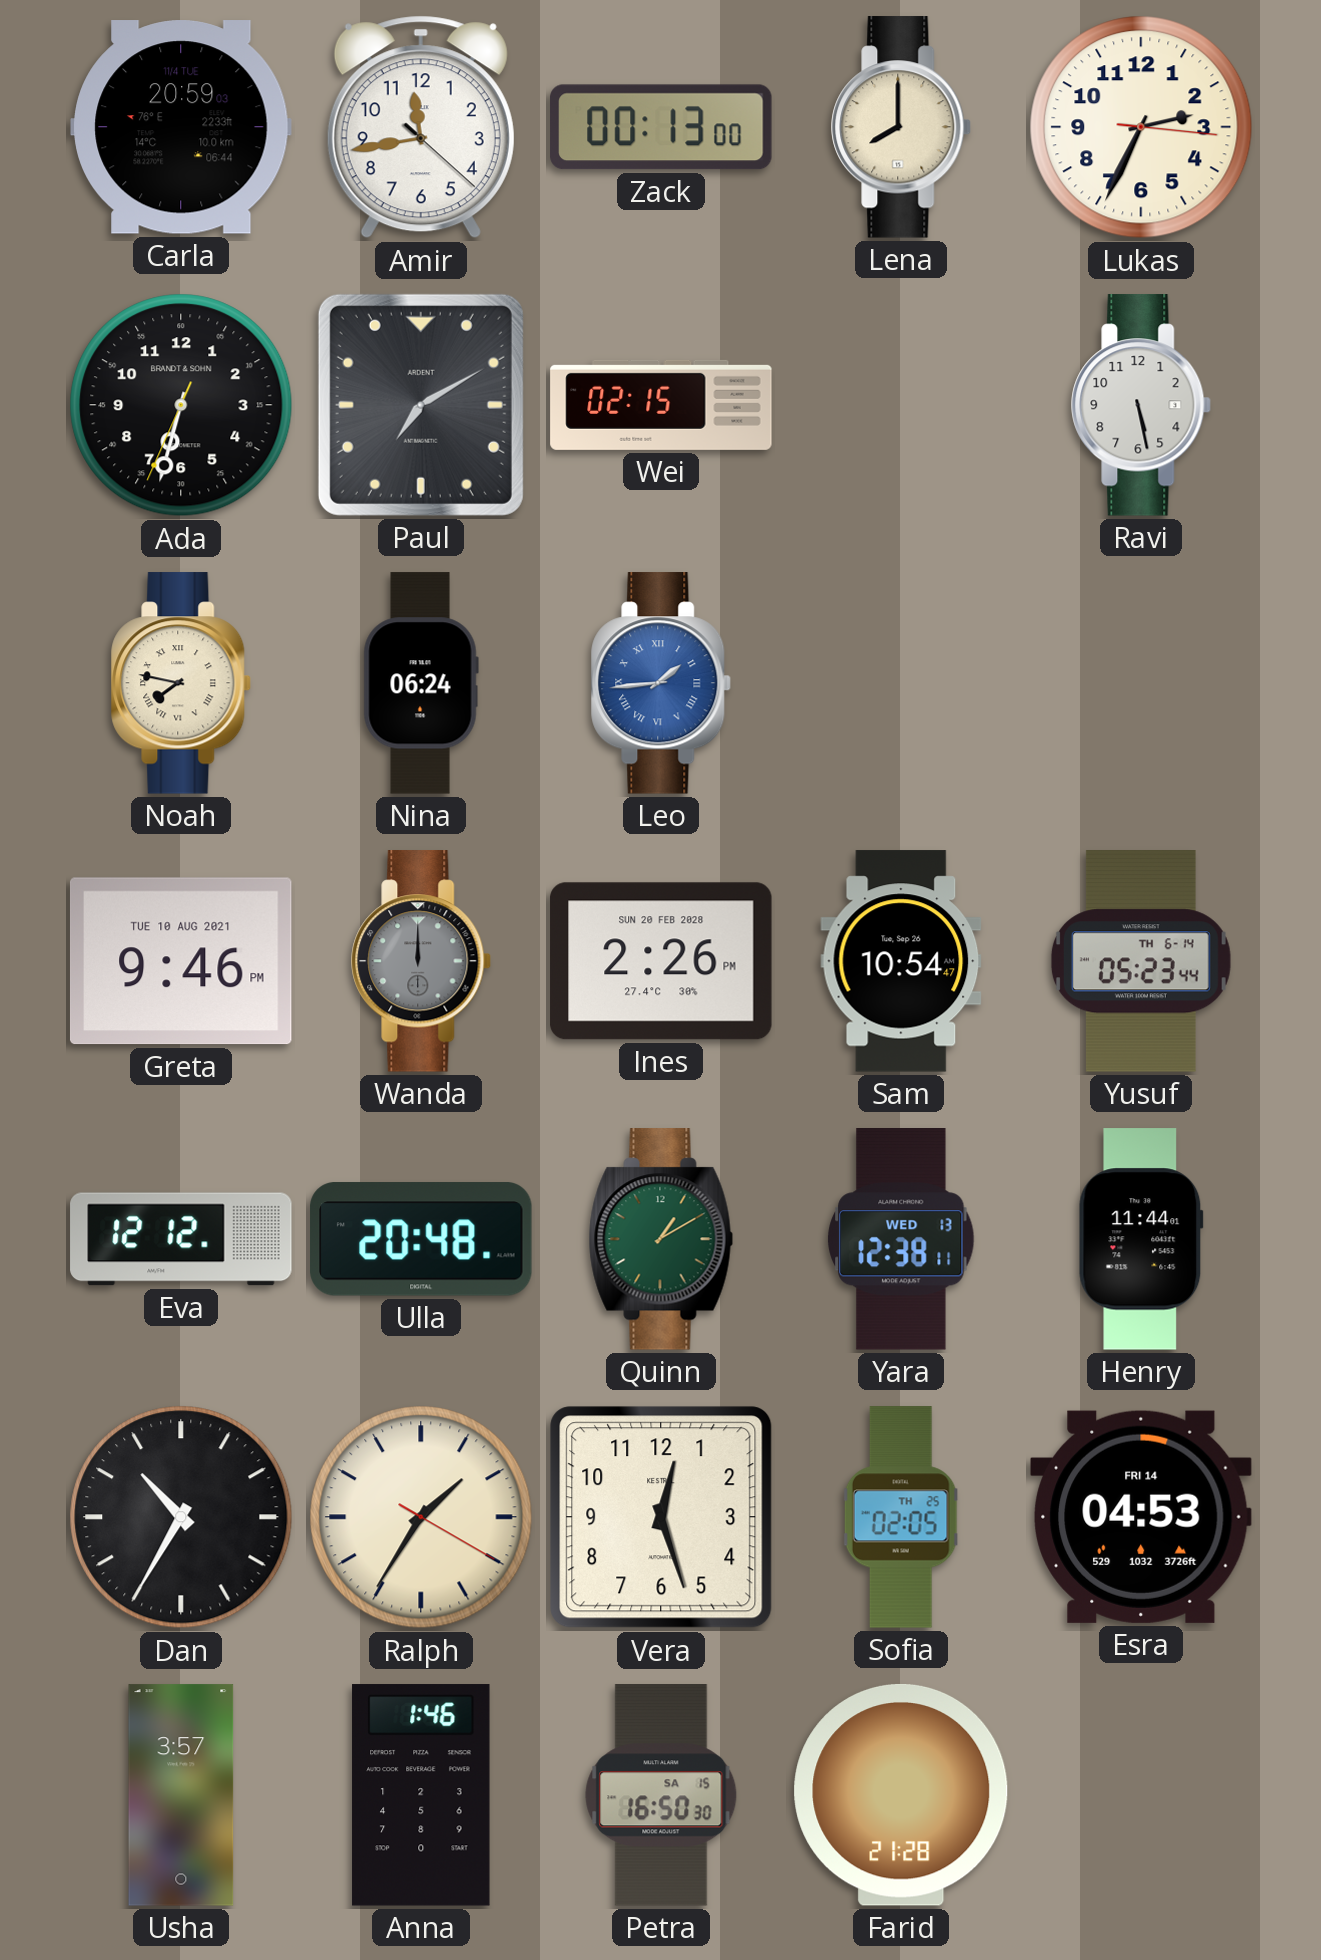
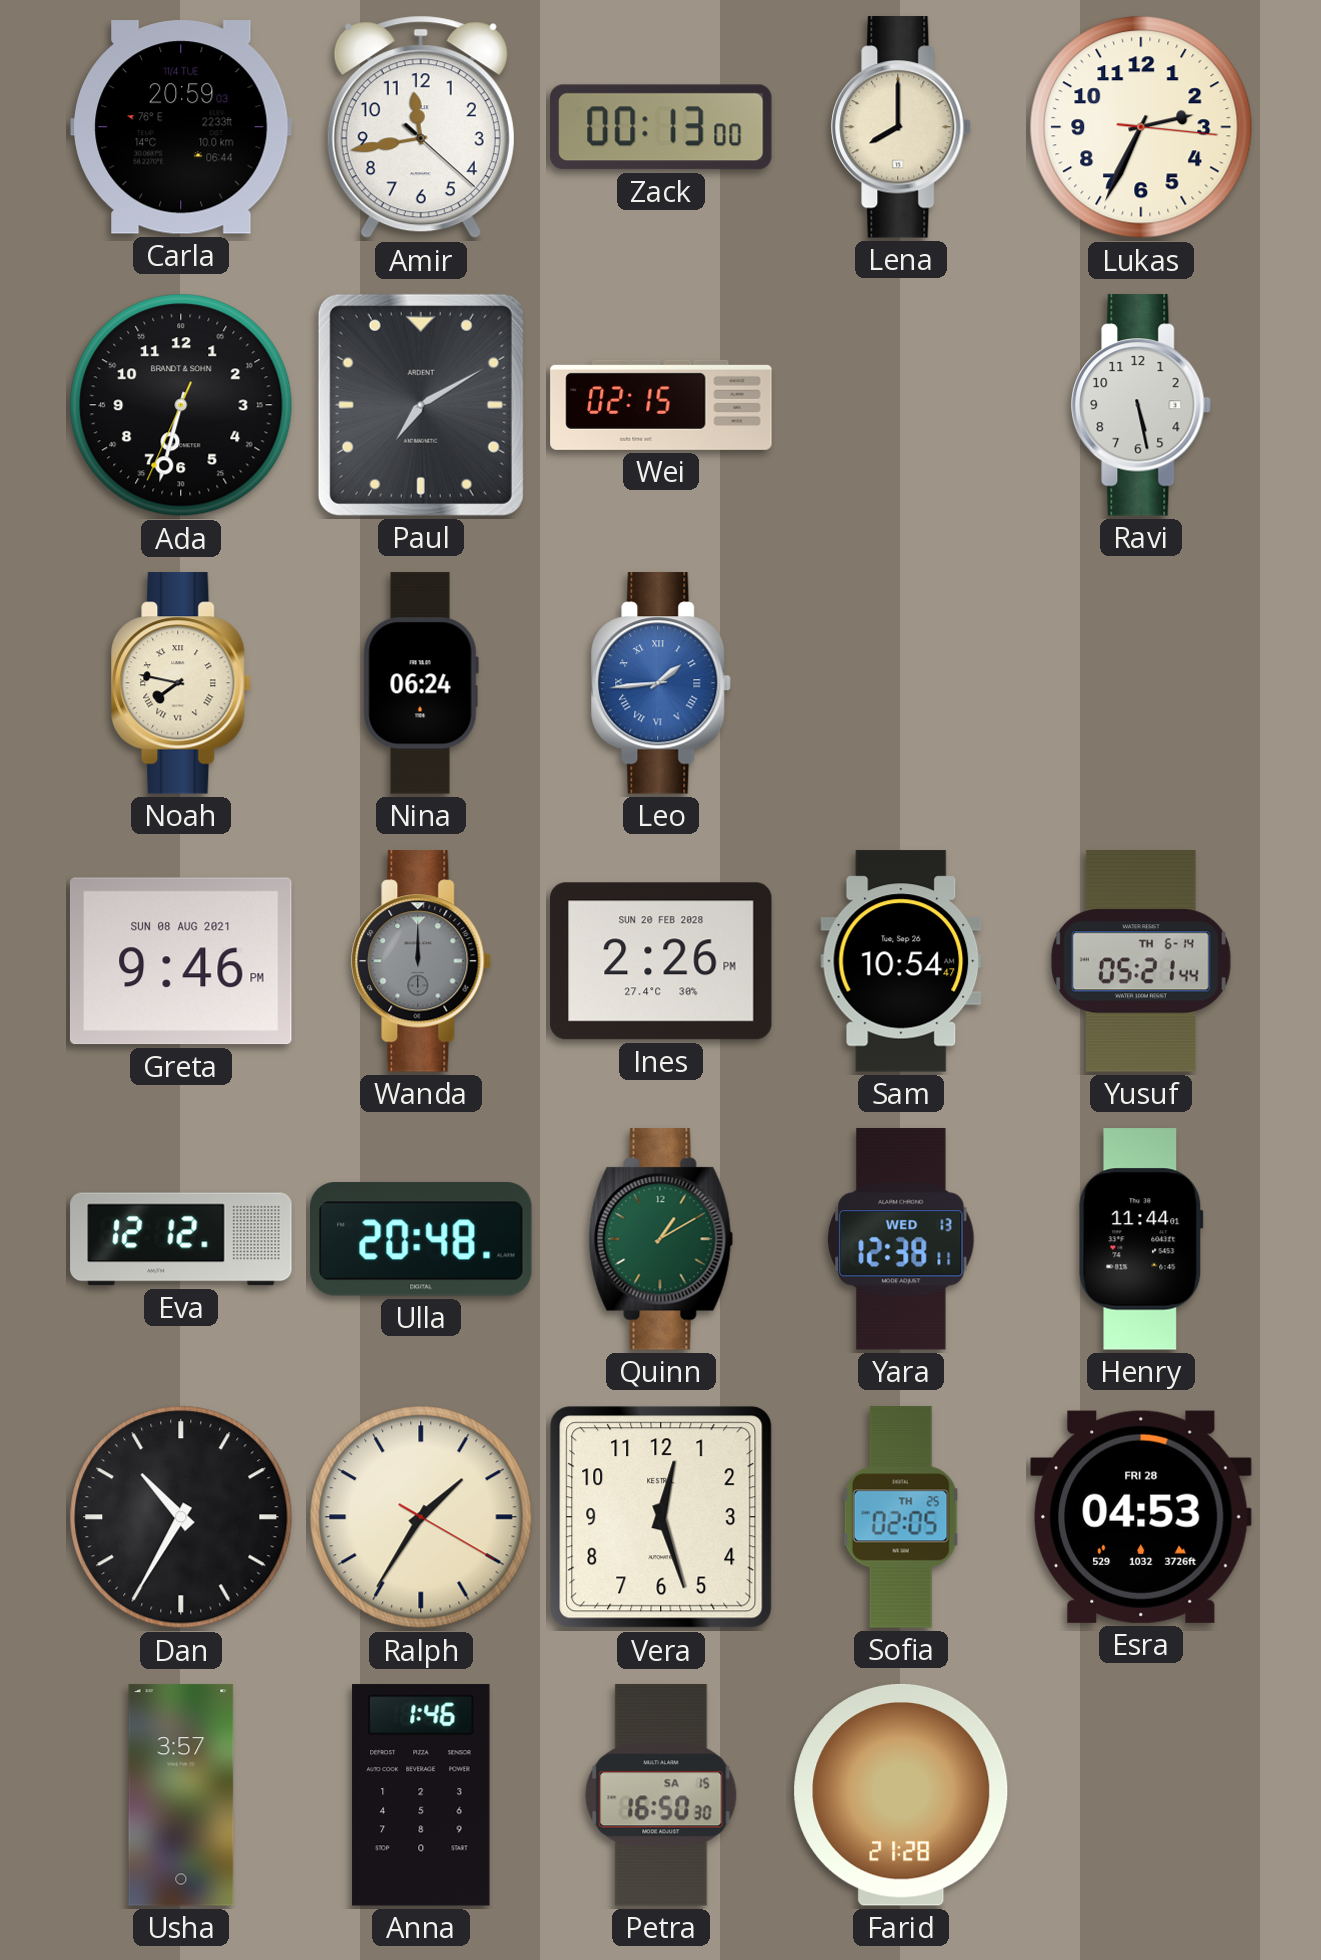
Greta date: TUE 10 AUG 2021 -> SUN 08 AUG 2021 (181, 961)
Yusuf: 05:23 -> 05:21 (1141, 961)
Esra date: FRI 14 -> FRI 28 (1141, 1517)
